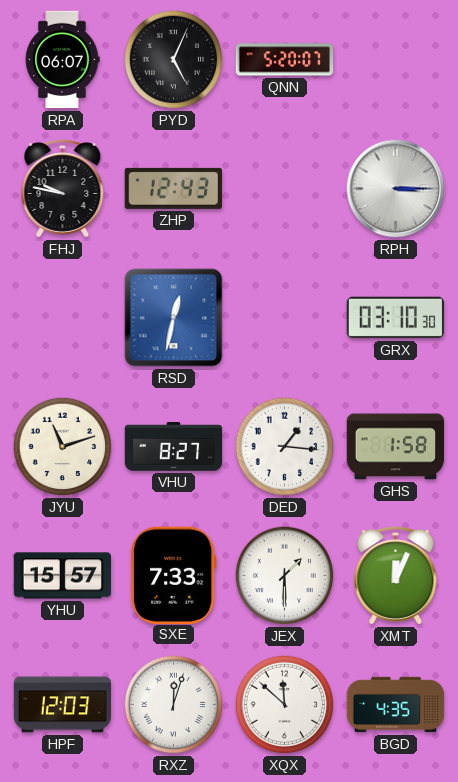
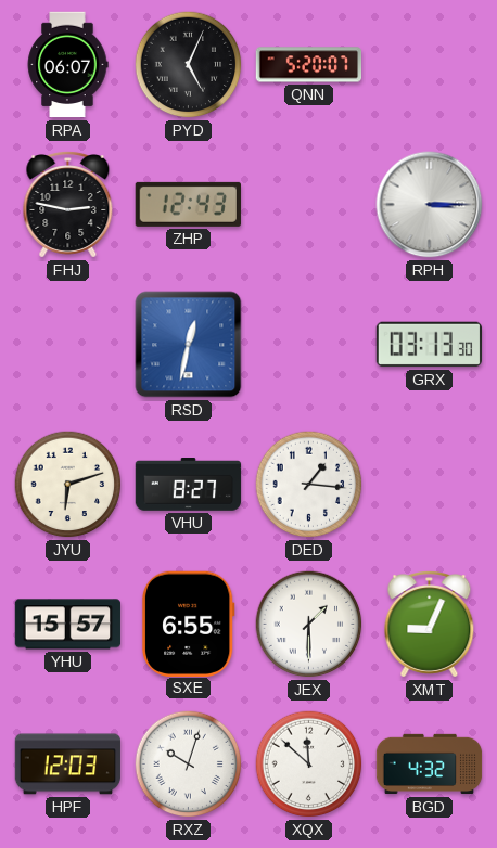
FHJ: 9:47 -> 2:47 (68, 205)
GRX: 03:10 -> 03:13 (430, 345)
JYU: 11:12 -> 6:12 (68, 485)
GHS: 1:58 -> none (396, 447)
SXE: 7:33 -> 6:55 (188, 624)
XMT: 12:04 -> 9:04 (430, 625)
RXZ: 12:03 -> 10:03 (189, 765)
BGD: 4:35 -> 4:32 (430, 765)
